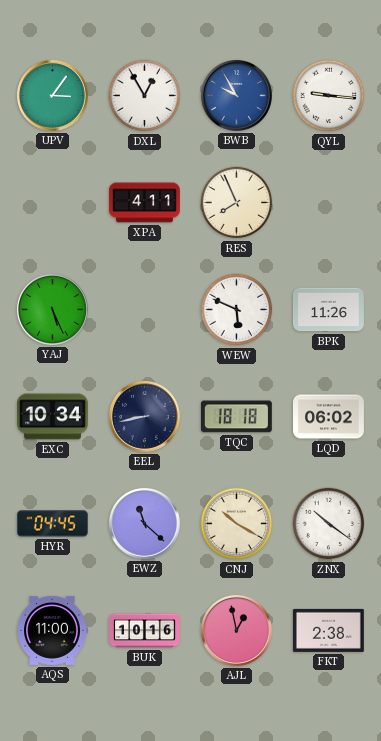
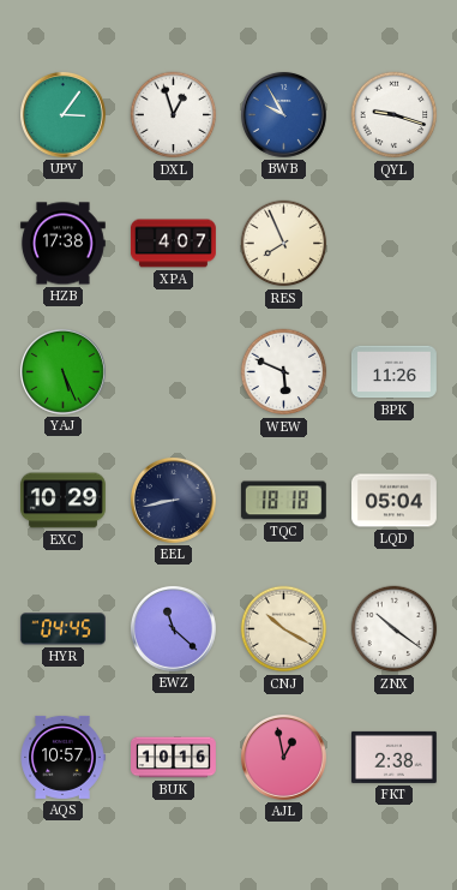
DXL: 12:55 -> 12:57 (174, 115)
QYL: 9:16 -> 9:18 (395, 115)
HZB: none -> 17:38 (62, 244)
XPA: 4:11 -> 4:07 (174, 244)
EXC: 10:34 -> 10:29 (64, 501)
LQD: 06:02 -> 05:04 (395, 501)
AQS: 11:00 -> 10:57 (62, 757)
